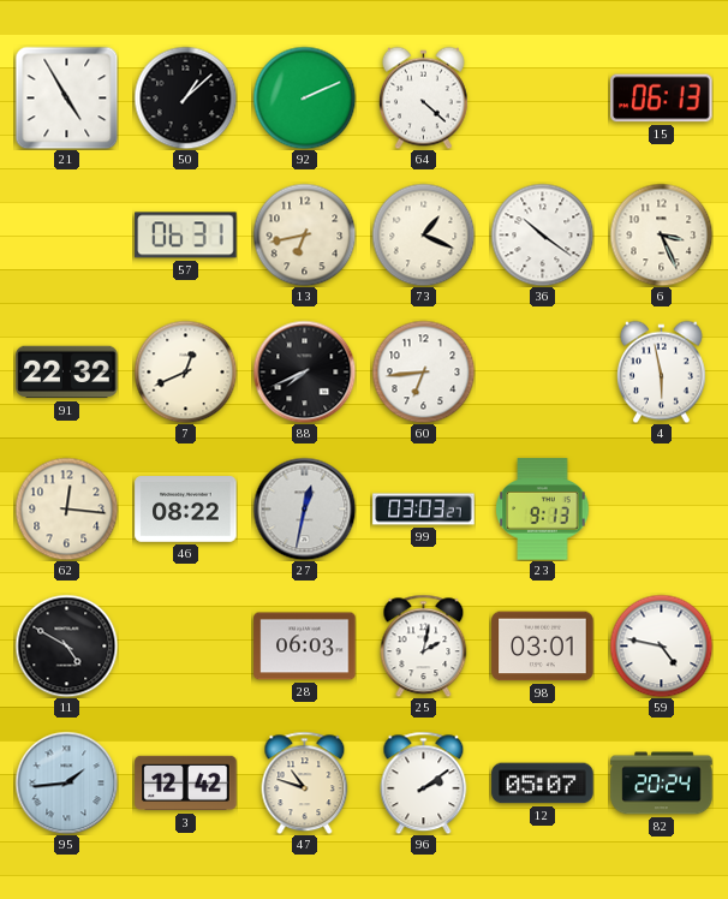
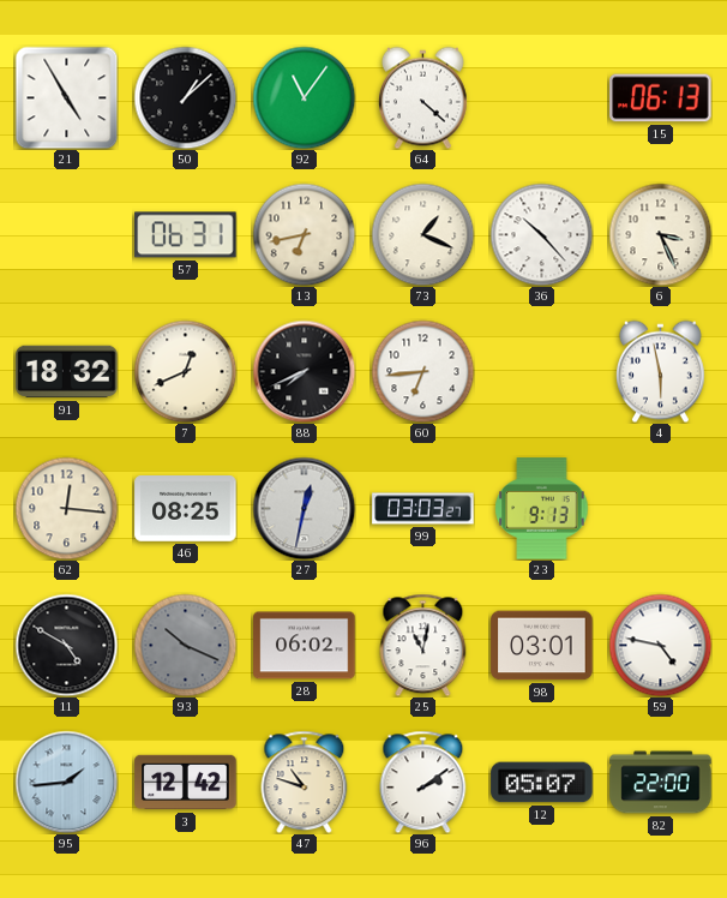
92: 2:11 -> 11:06 (304, 97)
36: 10:21 -> 10:23 (541, 234)
91: 22:32 -> 18:32 (67, 372)
46: 08:22 -> 08:25 (186, 509)
93: none -> 10:19 (185, 645)
28: 06:03 -> 06:02 (305, 646)
25: 2:02 -> 11:02 (423, 645)
82: 20:24 -> 22:00 (661, 783)
